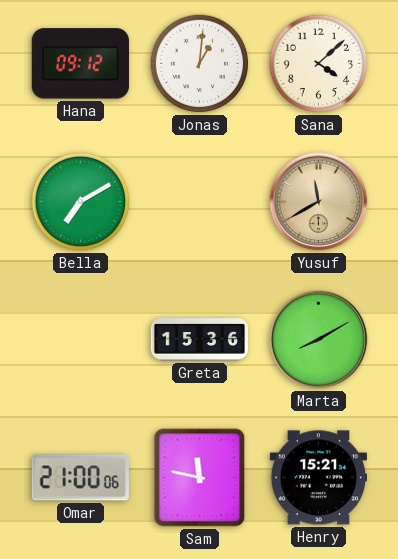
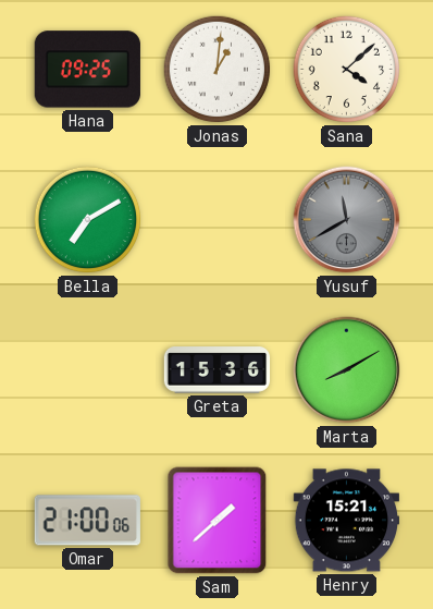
Hana: 09:12 -> 09:25 (87, 70)
Yusuf dial: champagne -> grey (347, 220)
Sam: 11:47 -> 1:38 (218, 521)
